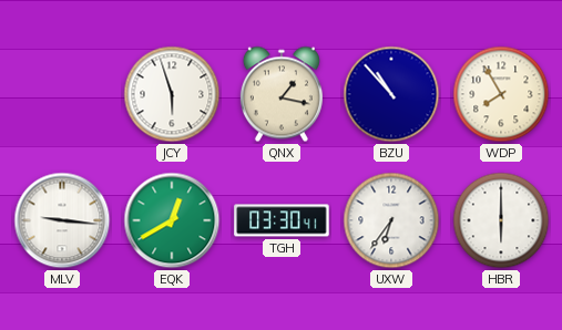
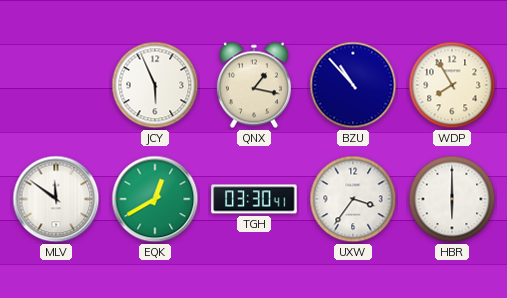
JCY: 5:57 -> 5:56 (155, 85)
MLV: 9:16 -> 11:51 (56, 199)
UXW: 6:36 -> 3:36 (353, 199)
